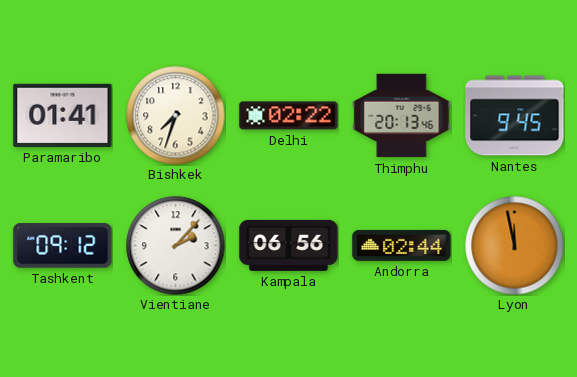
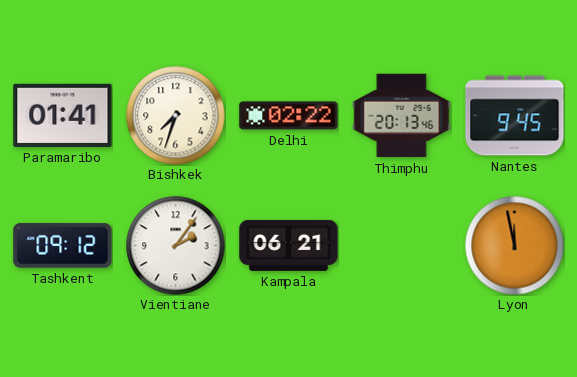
Vientiane: 2:07 -> 2:06 (176, 246)
Kampala: 06:56 -> 06:21 (289, 245)
Andorra: 02:44 -> none (402, 245)
